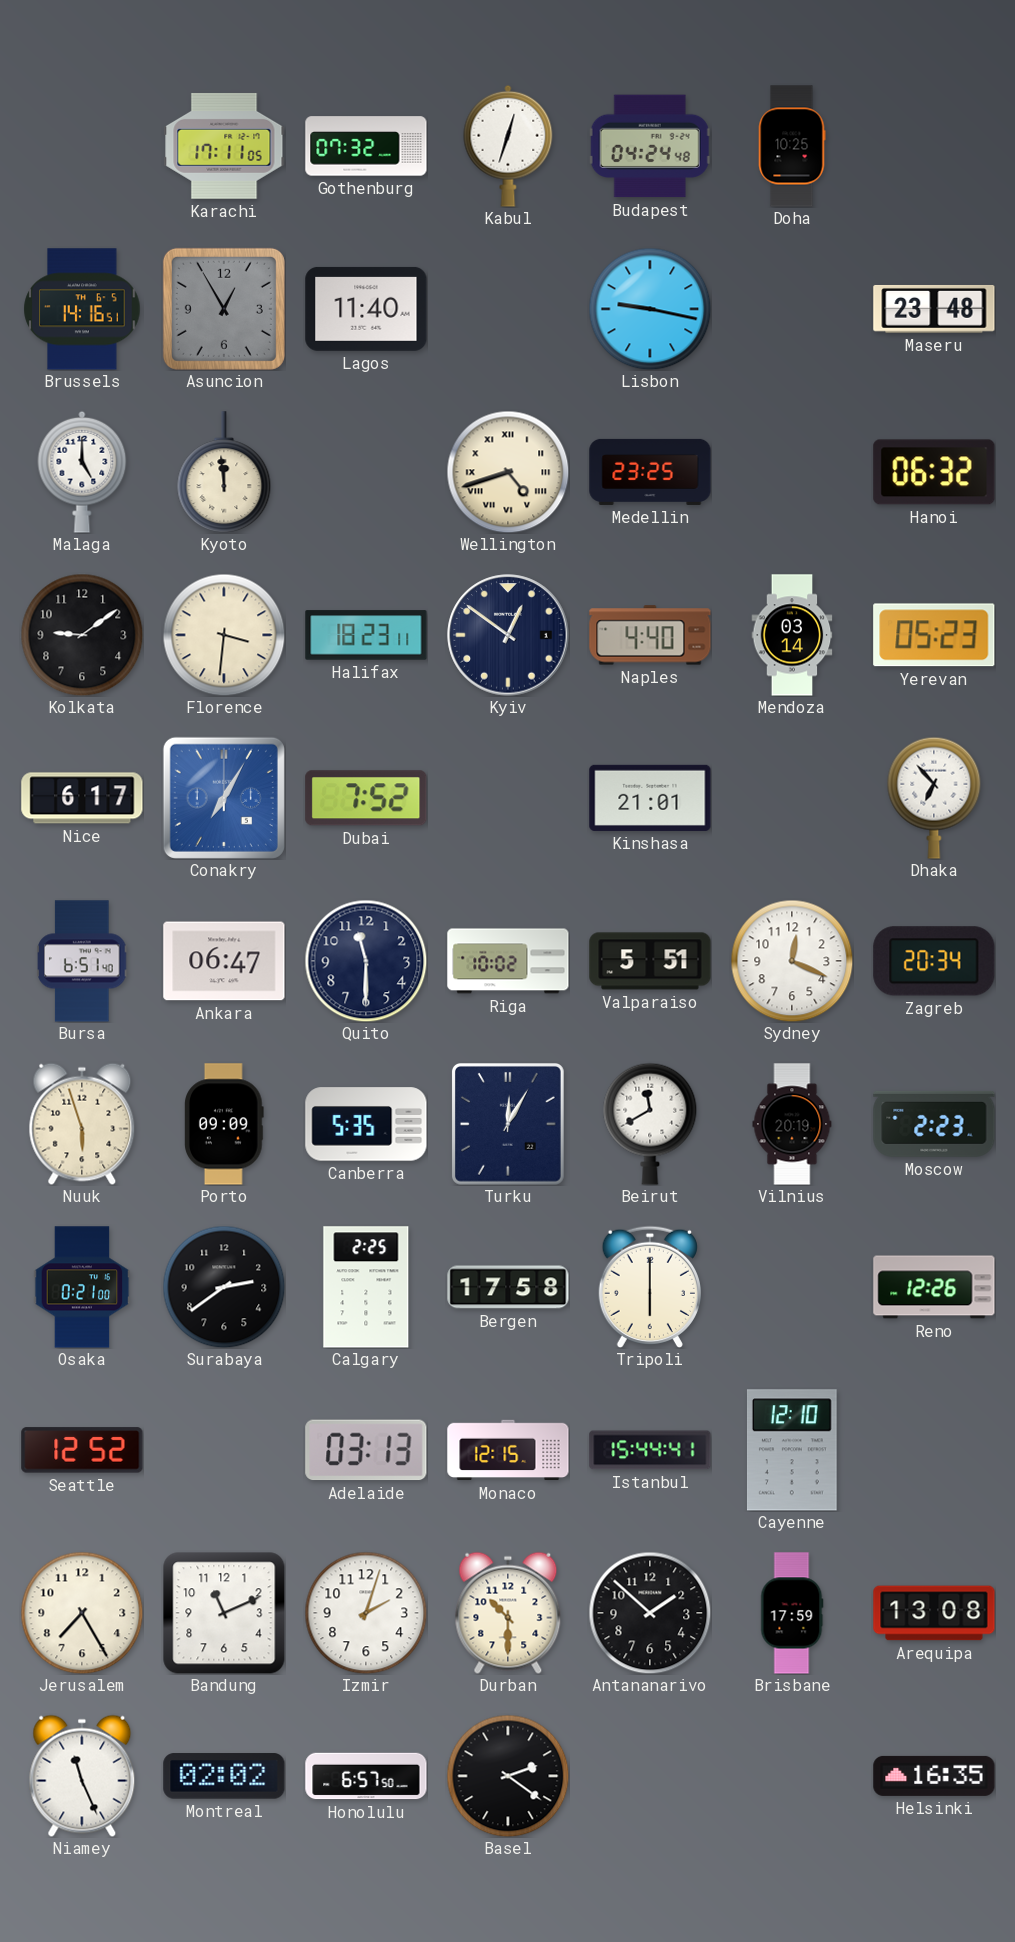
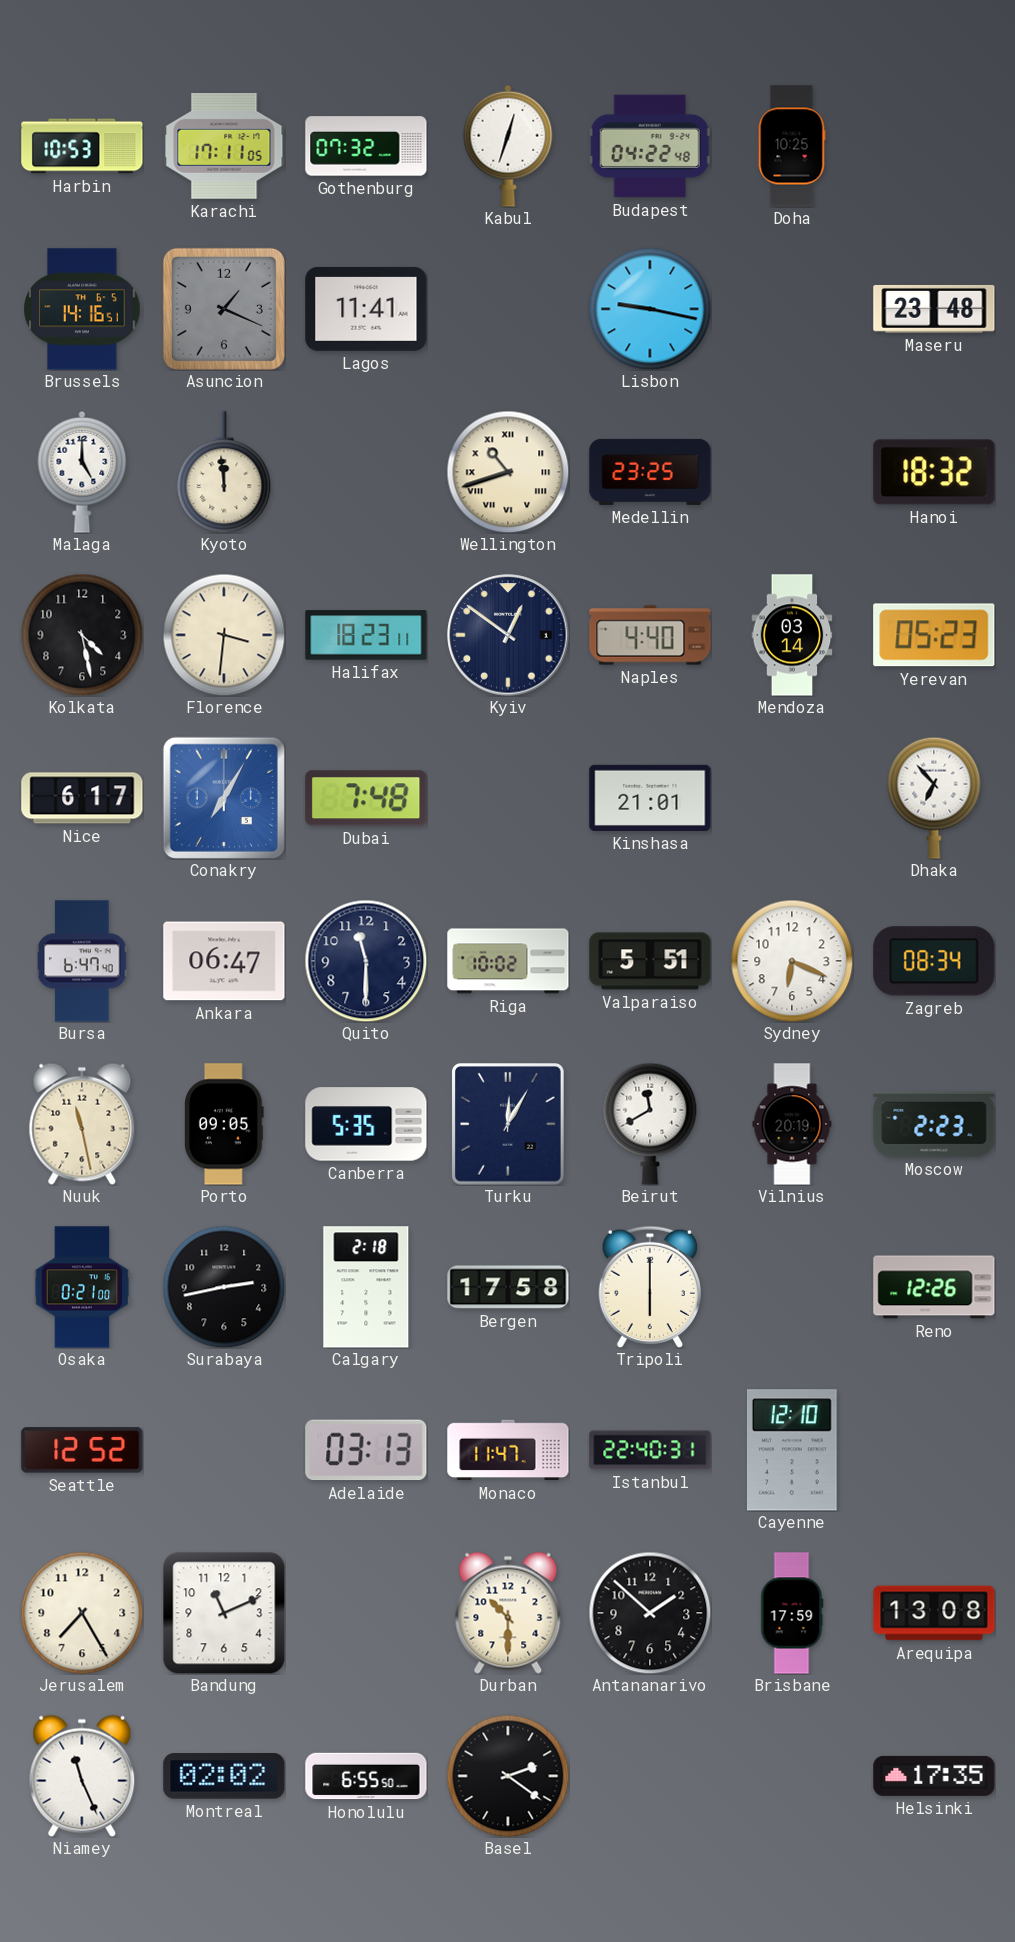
Harbin: none -> 10:53 (82, 146)
Budapest: 04:24 -> 04:22 (650, 146)
Asuncion: 12:55 -> 1:19 (224, 309)
Lagos: 11:40 -> 11:41 (366, 309)
Wellington: 4:42 -> 10:42 (508, 472)
Hanoi: 06:32 -> 18:32 (934, 472)
Kolkata: 9:09 -> 4:28 (82, 635)
Dubai: 7:52 -> 7:48 (366, 798)
Bursa: 6:51 -> 6:47 (82, 961)
Sydney: 12:19 -> 6:19 (792, 961)
Zagreb: 20:34 -> 08:34 (934, 961)
Nuuk: 5:57 -> 11:28 (82, 1124)
Porto: 09:09 -> 09:05 (224, 1124)
Surabaya: 2:39 -> 2:43 (224, 1287)
Calgary: 2:25 -> 2:18 (366, 1287)
Monaco: 12:15 -> 11:47 (508, 1450)
Istanbul: 15:44 -> 22:40 (650, 1450)
Izmir: 2:03 -> none (366, 1613)
Honolulu: 6:57 -> 6:55 (366, 1776)
Helsinki: 16:35 -> 17:35 (934, 1776)
